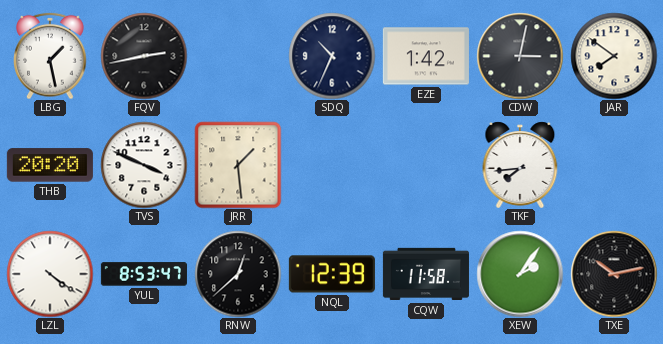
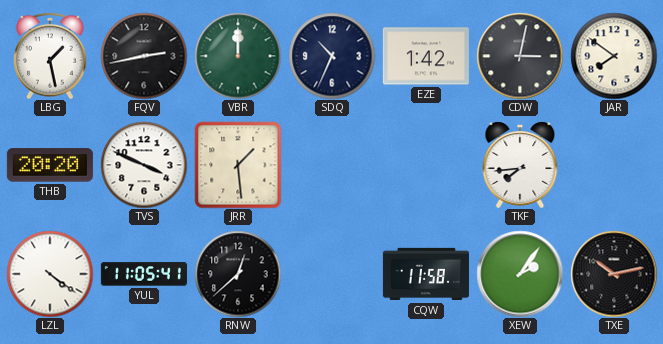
VBR: none -> 12:00 (238, 56)
YUL: 8:53 -> 11:05 (144, 274)
NQL: 12:39 -> none (332, 274)
